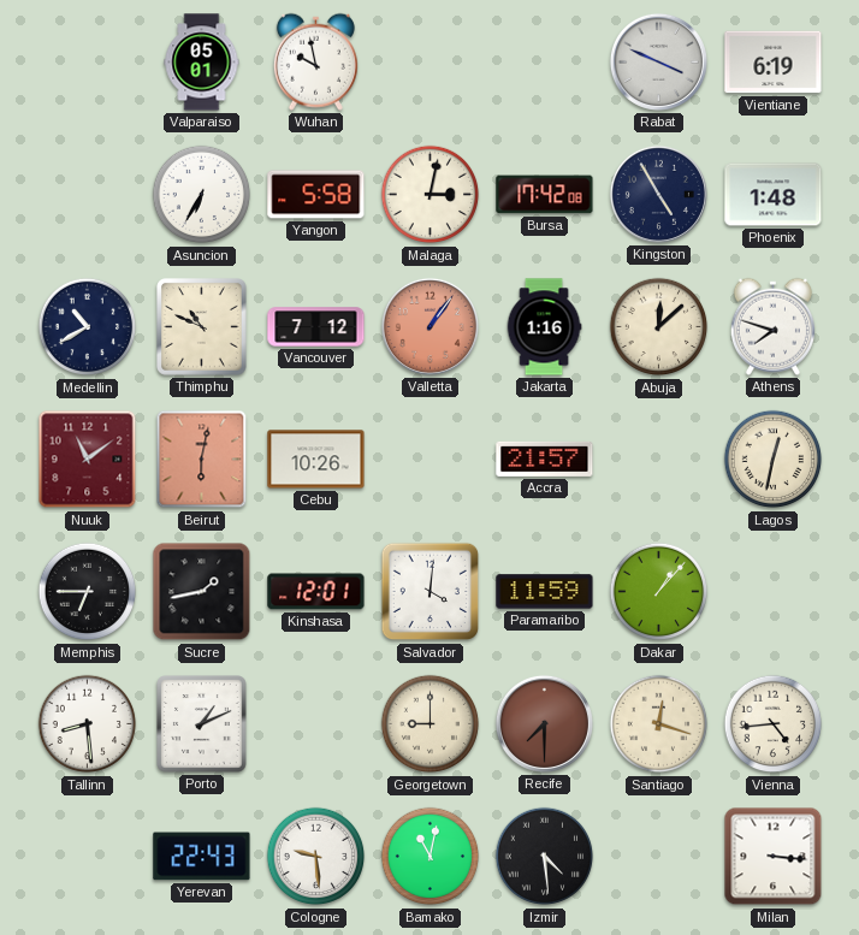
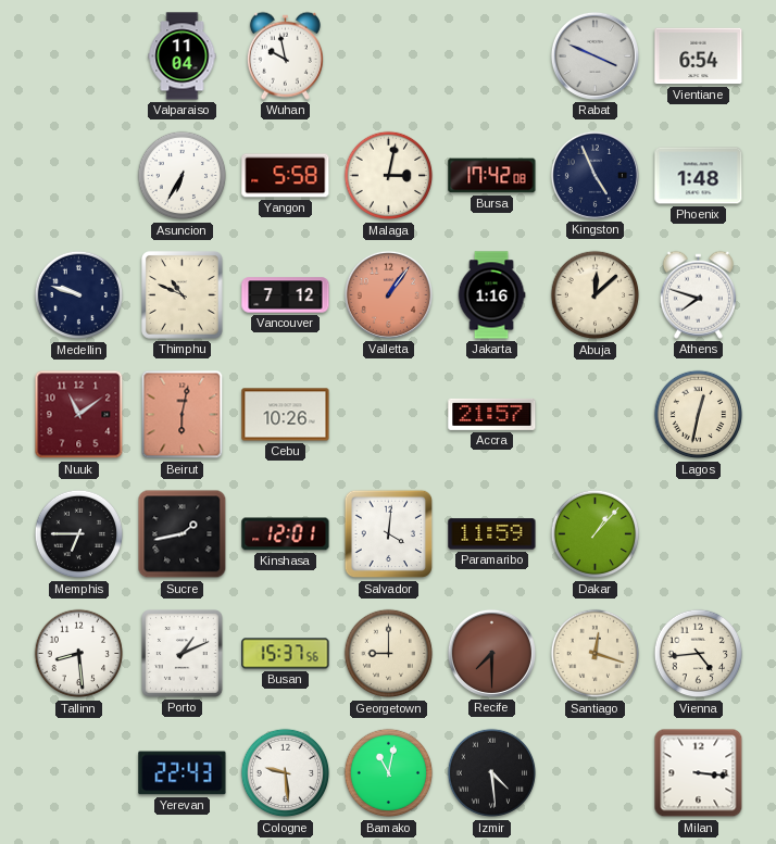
Valparaiso: 05:01 -> 11:04 (183, 56)
Vientiane: 6:19 -> 6:54 (699, 56)
Kingston: 4:55 -> 4:56 (594, 175)
Medellin: 10:40 -> 9:48 (79, 295)
Busan: none -> 15:37 (286, 654)
